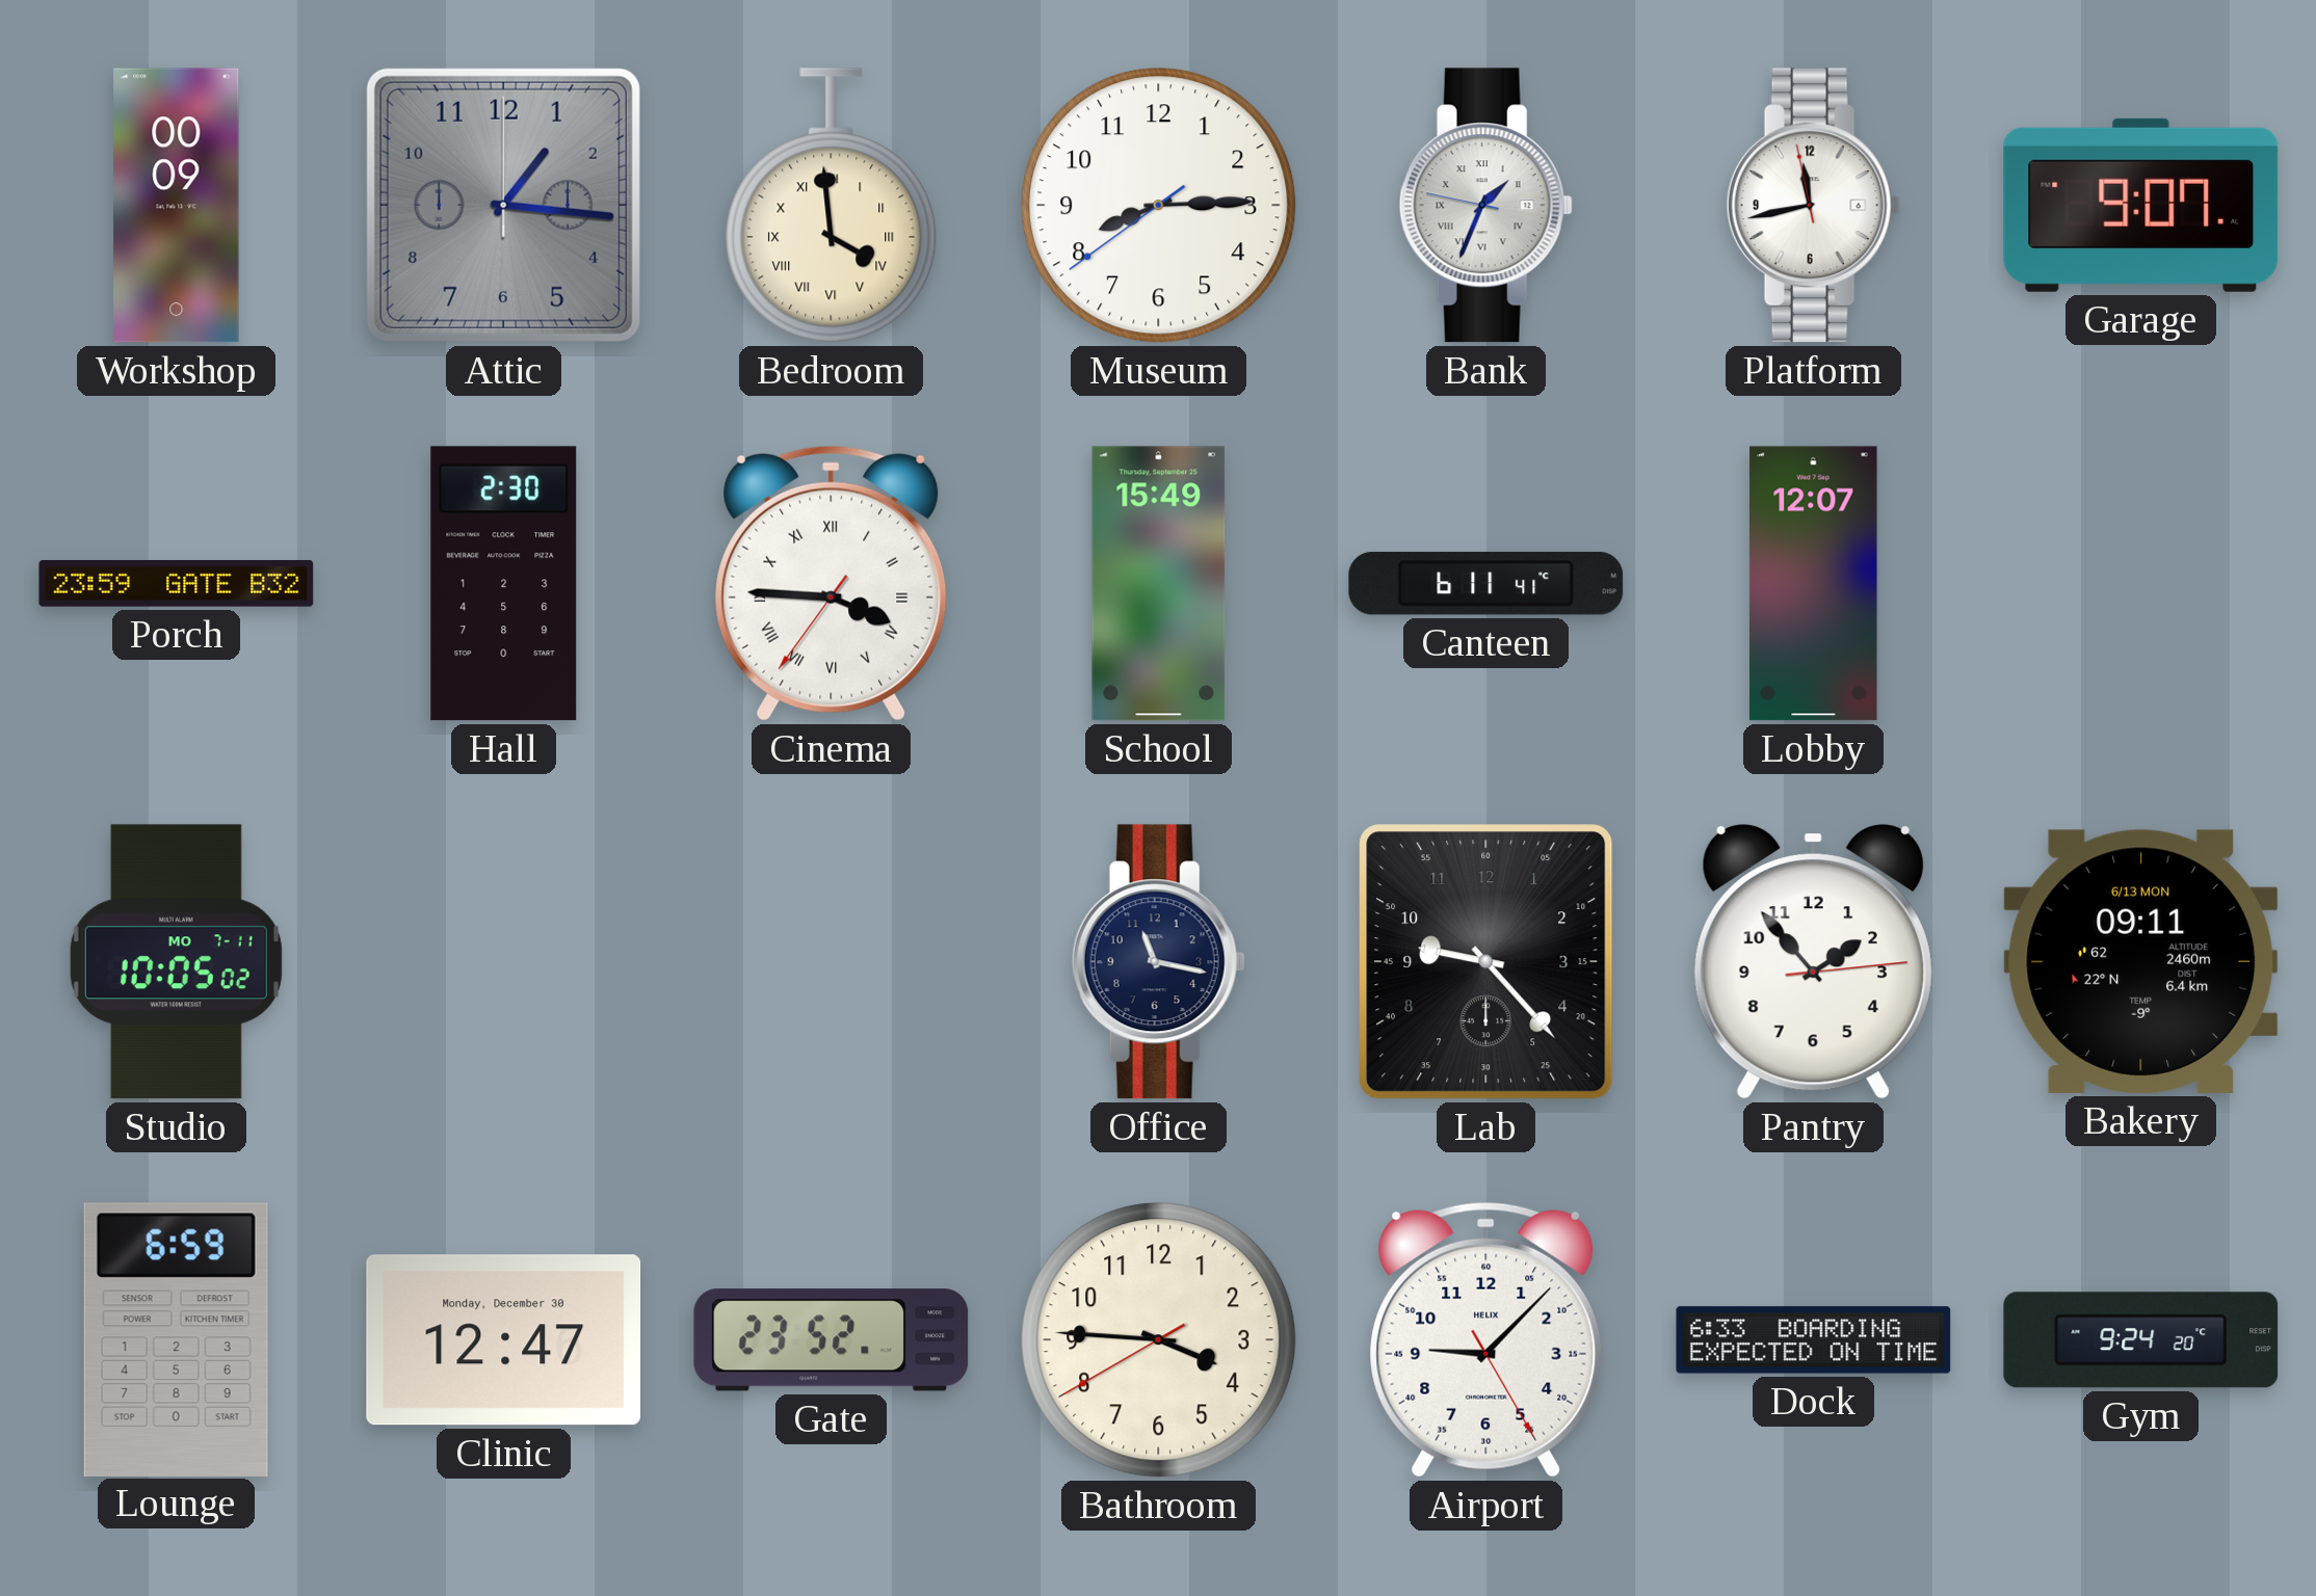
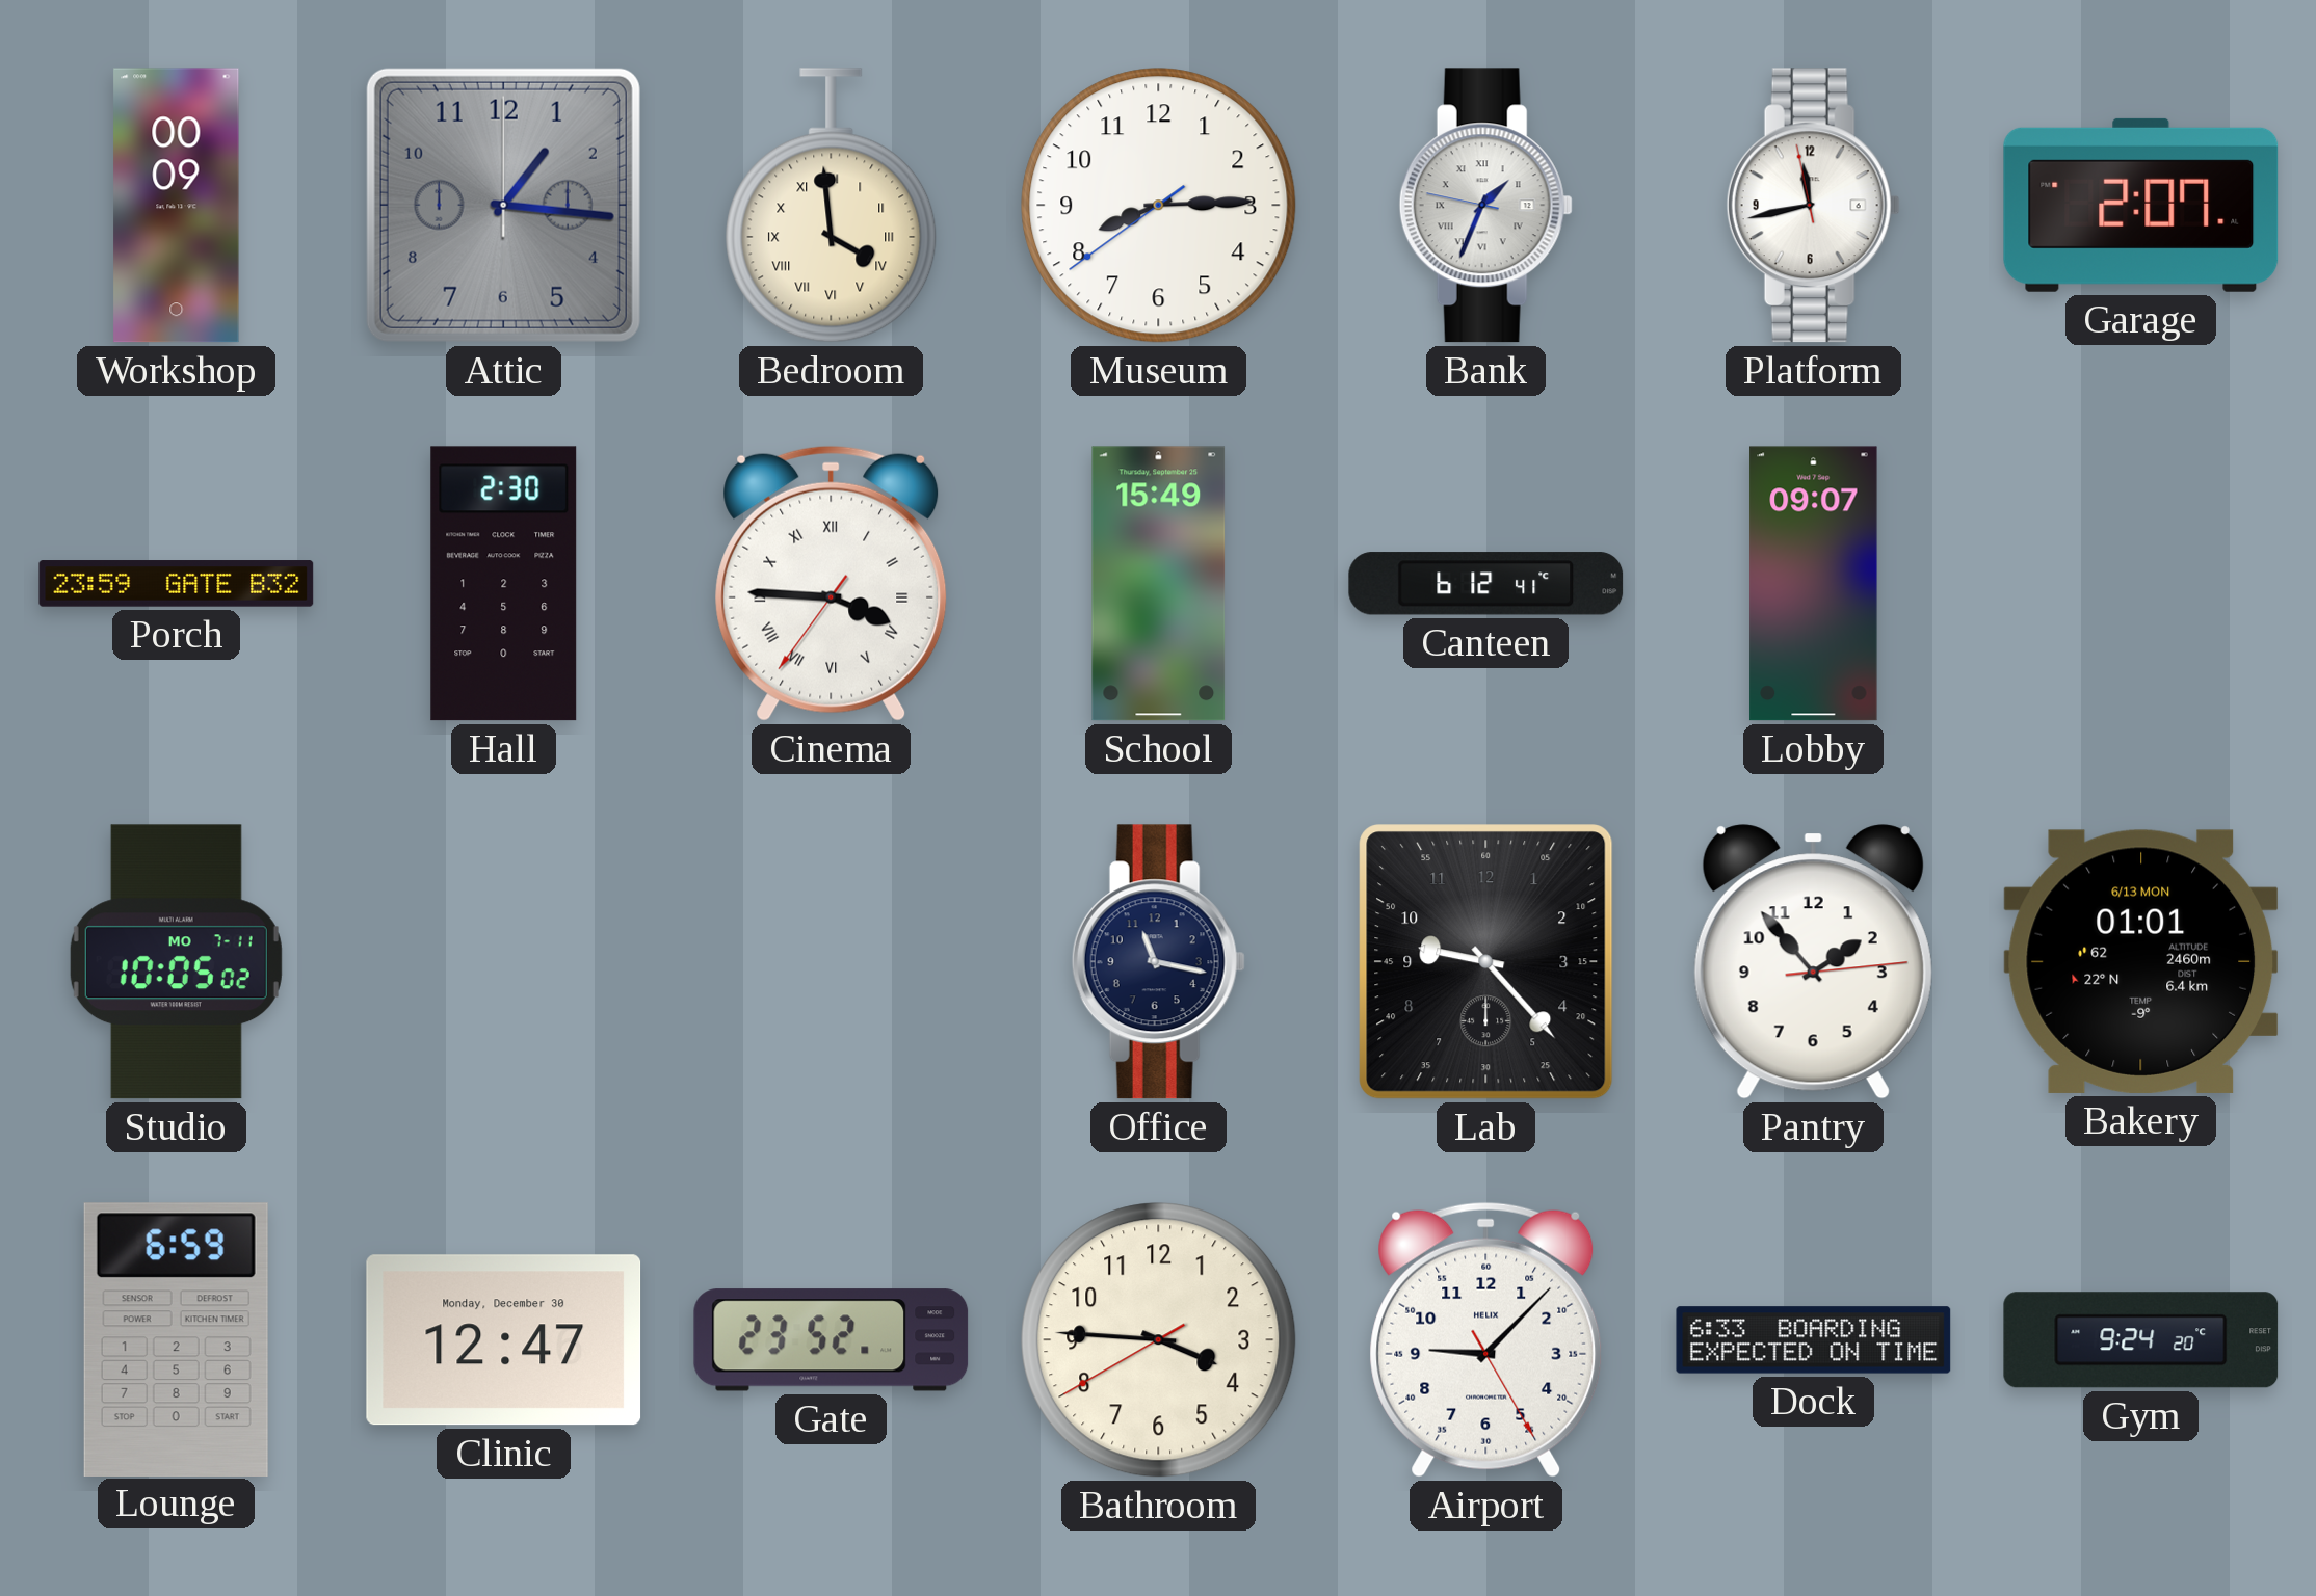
Garage: 9:07 -> 2:07 (2141, 205)
Canteen: 6:11 -> 6:12 (1486, 584)
Lobby: 12:07 -> 09:07 (1814, 584)
Bakery: 09:11 -> 01:01 (2141, 961)
